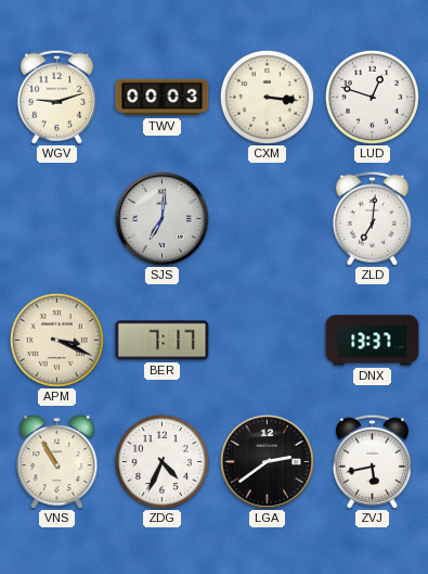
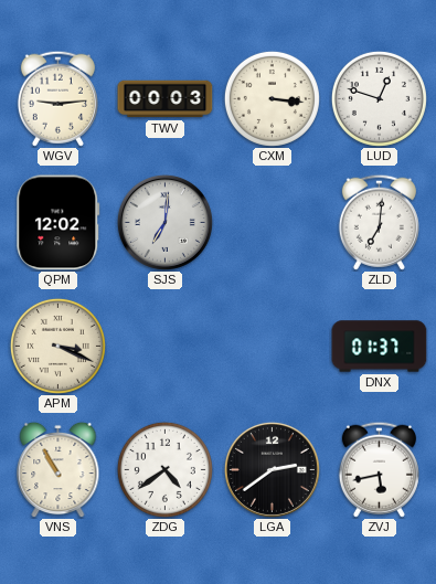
WGV: 9:12 -> 9:14 (57, 98)
QPM: none -> 12:02 (59, 223)
BER: 7:17 -> none (163, 341)
DNX: 13:37 -> 01:37 (380, 347)
ZDG: 4:34 -> 4:39 (164, 469)
